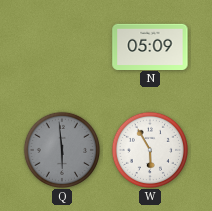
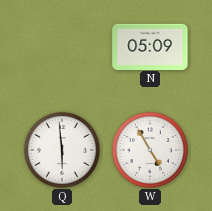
Q dial: grey -> white (61, 149)
W: 5:55 -> 4:55 (149, 149)
